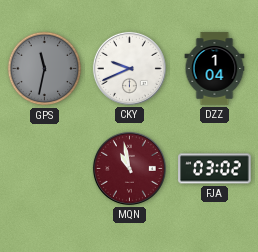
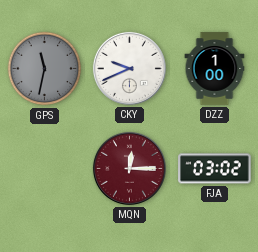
DZZ: 1:04 -> 1:00 (215, 69)
MQN: 10:58 -> 12:15 (129, 168)
